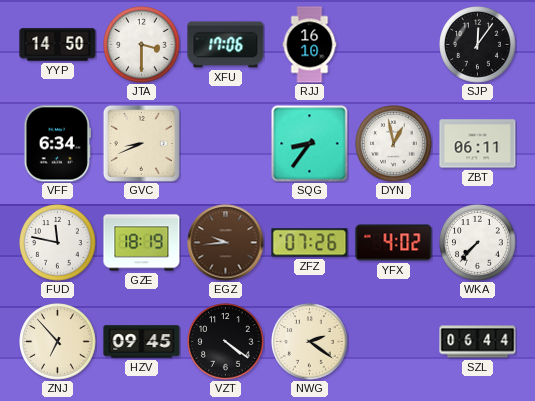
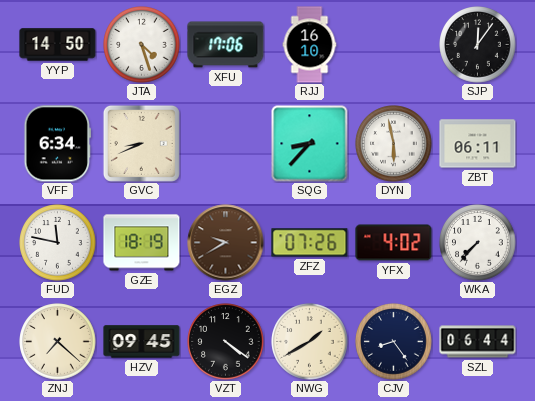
JTA: 3:30 -> 4:27 (142, 45)
SQG: 8:36 -> 8:37 (310, 144)
DYN: 12:58 -> 5:58 (394, 144)
EGZ: 9:44 -> 9:40 (226, 243)
ZNJ: 6:53 -> 7:22 (58, 342)
NWG: 2:21 -> 1:40 (310, 342)
CJV: none -> 8:24 (394, 342)
